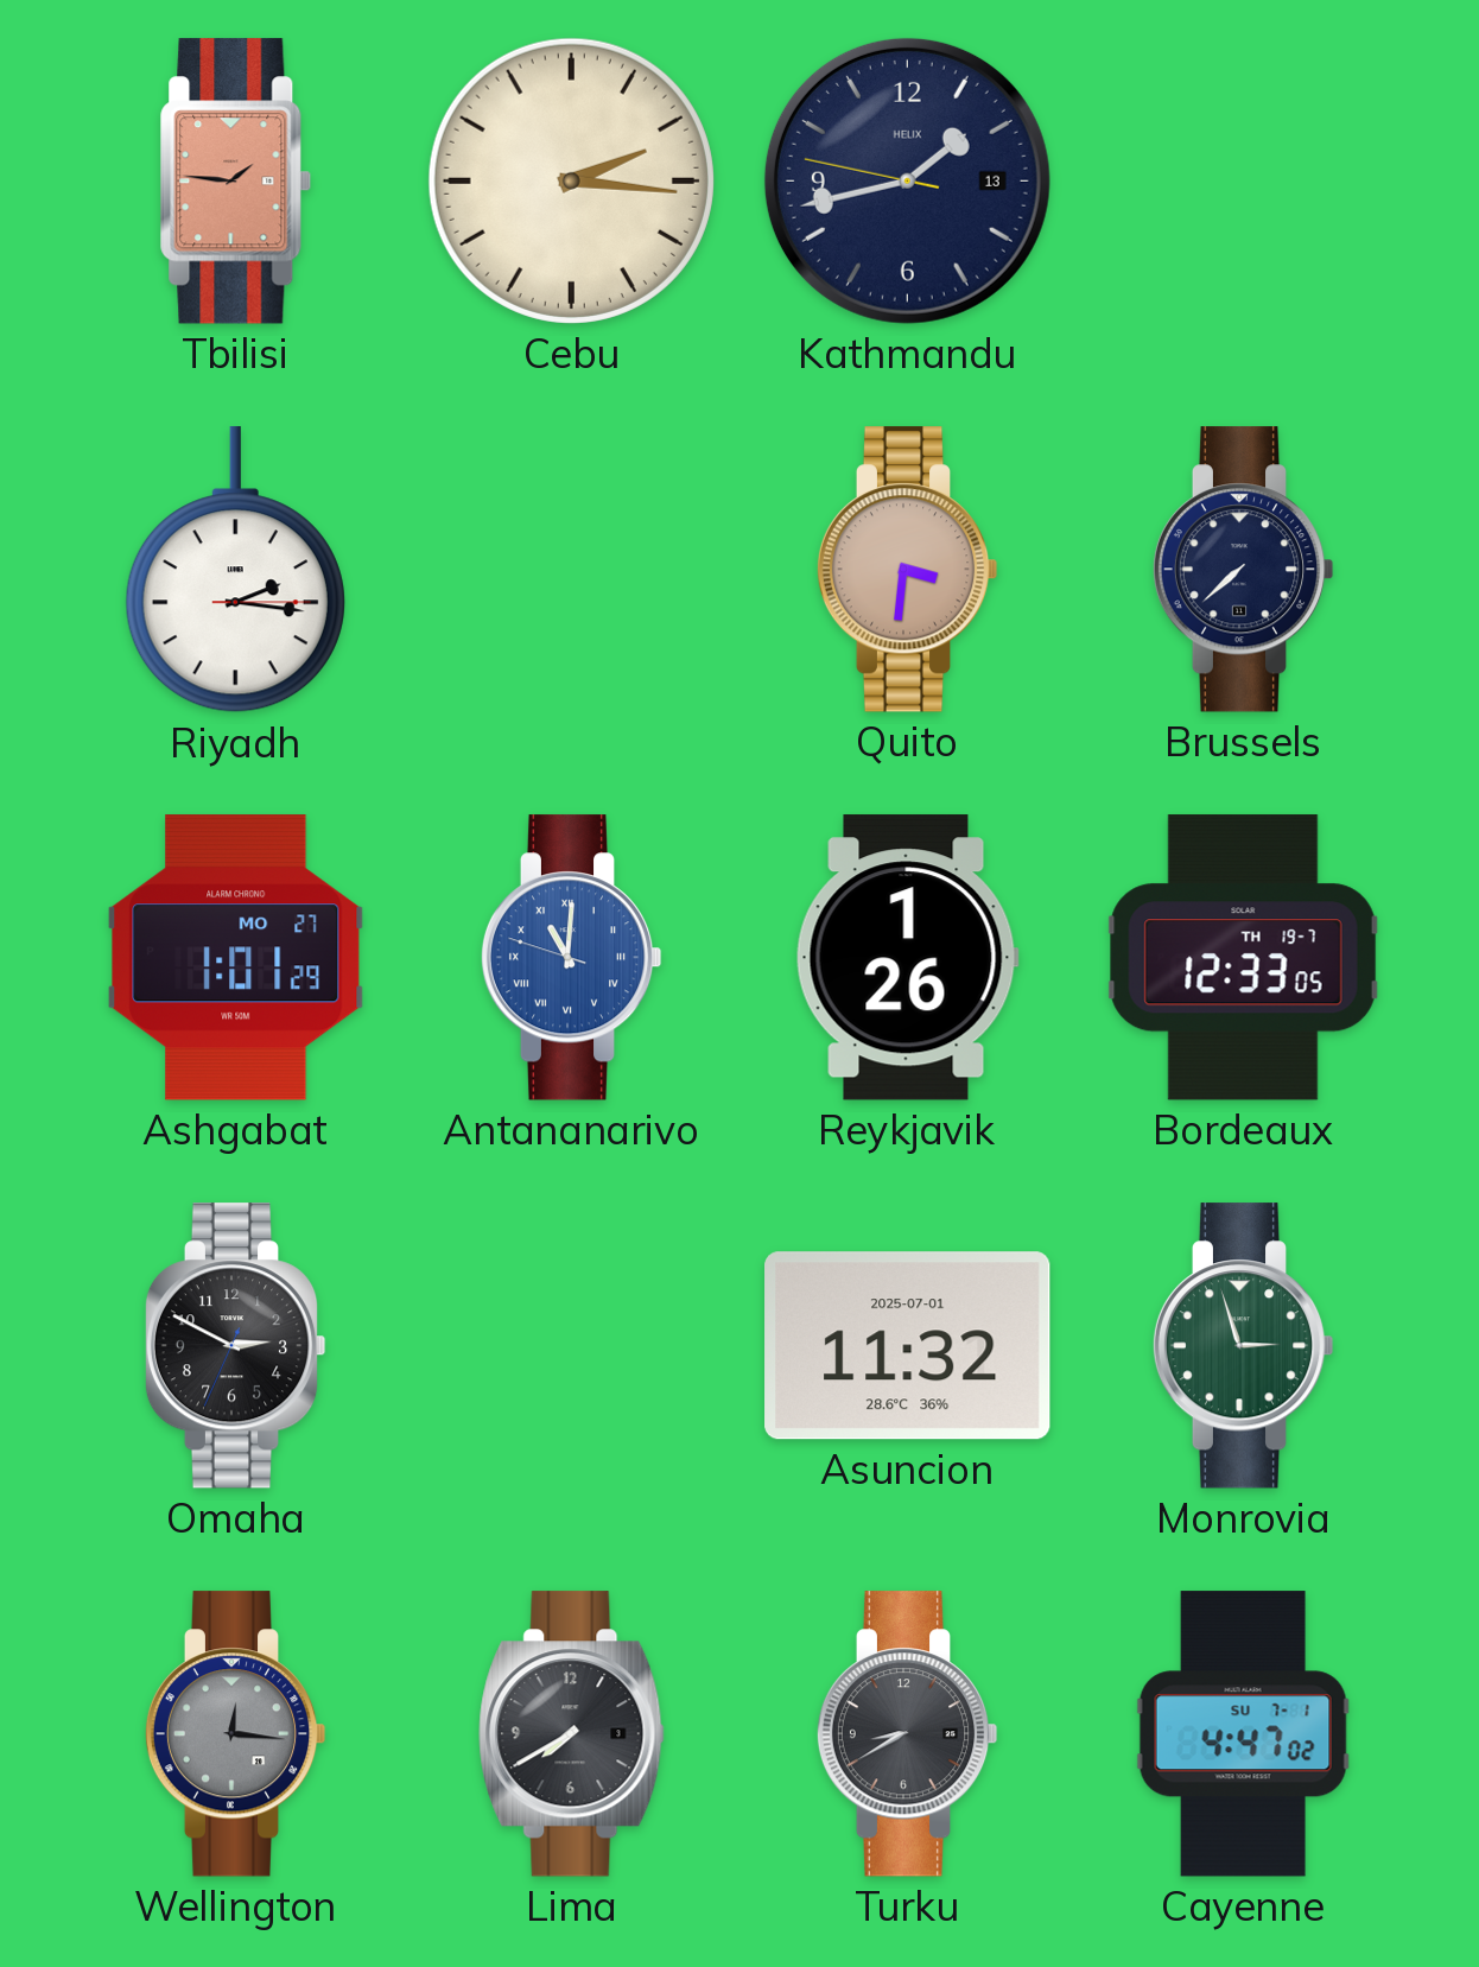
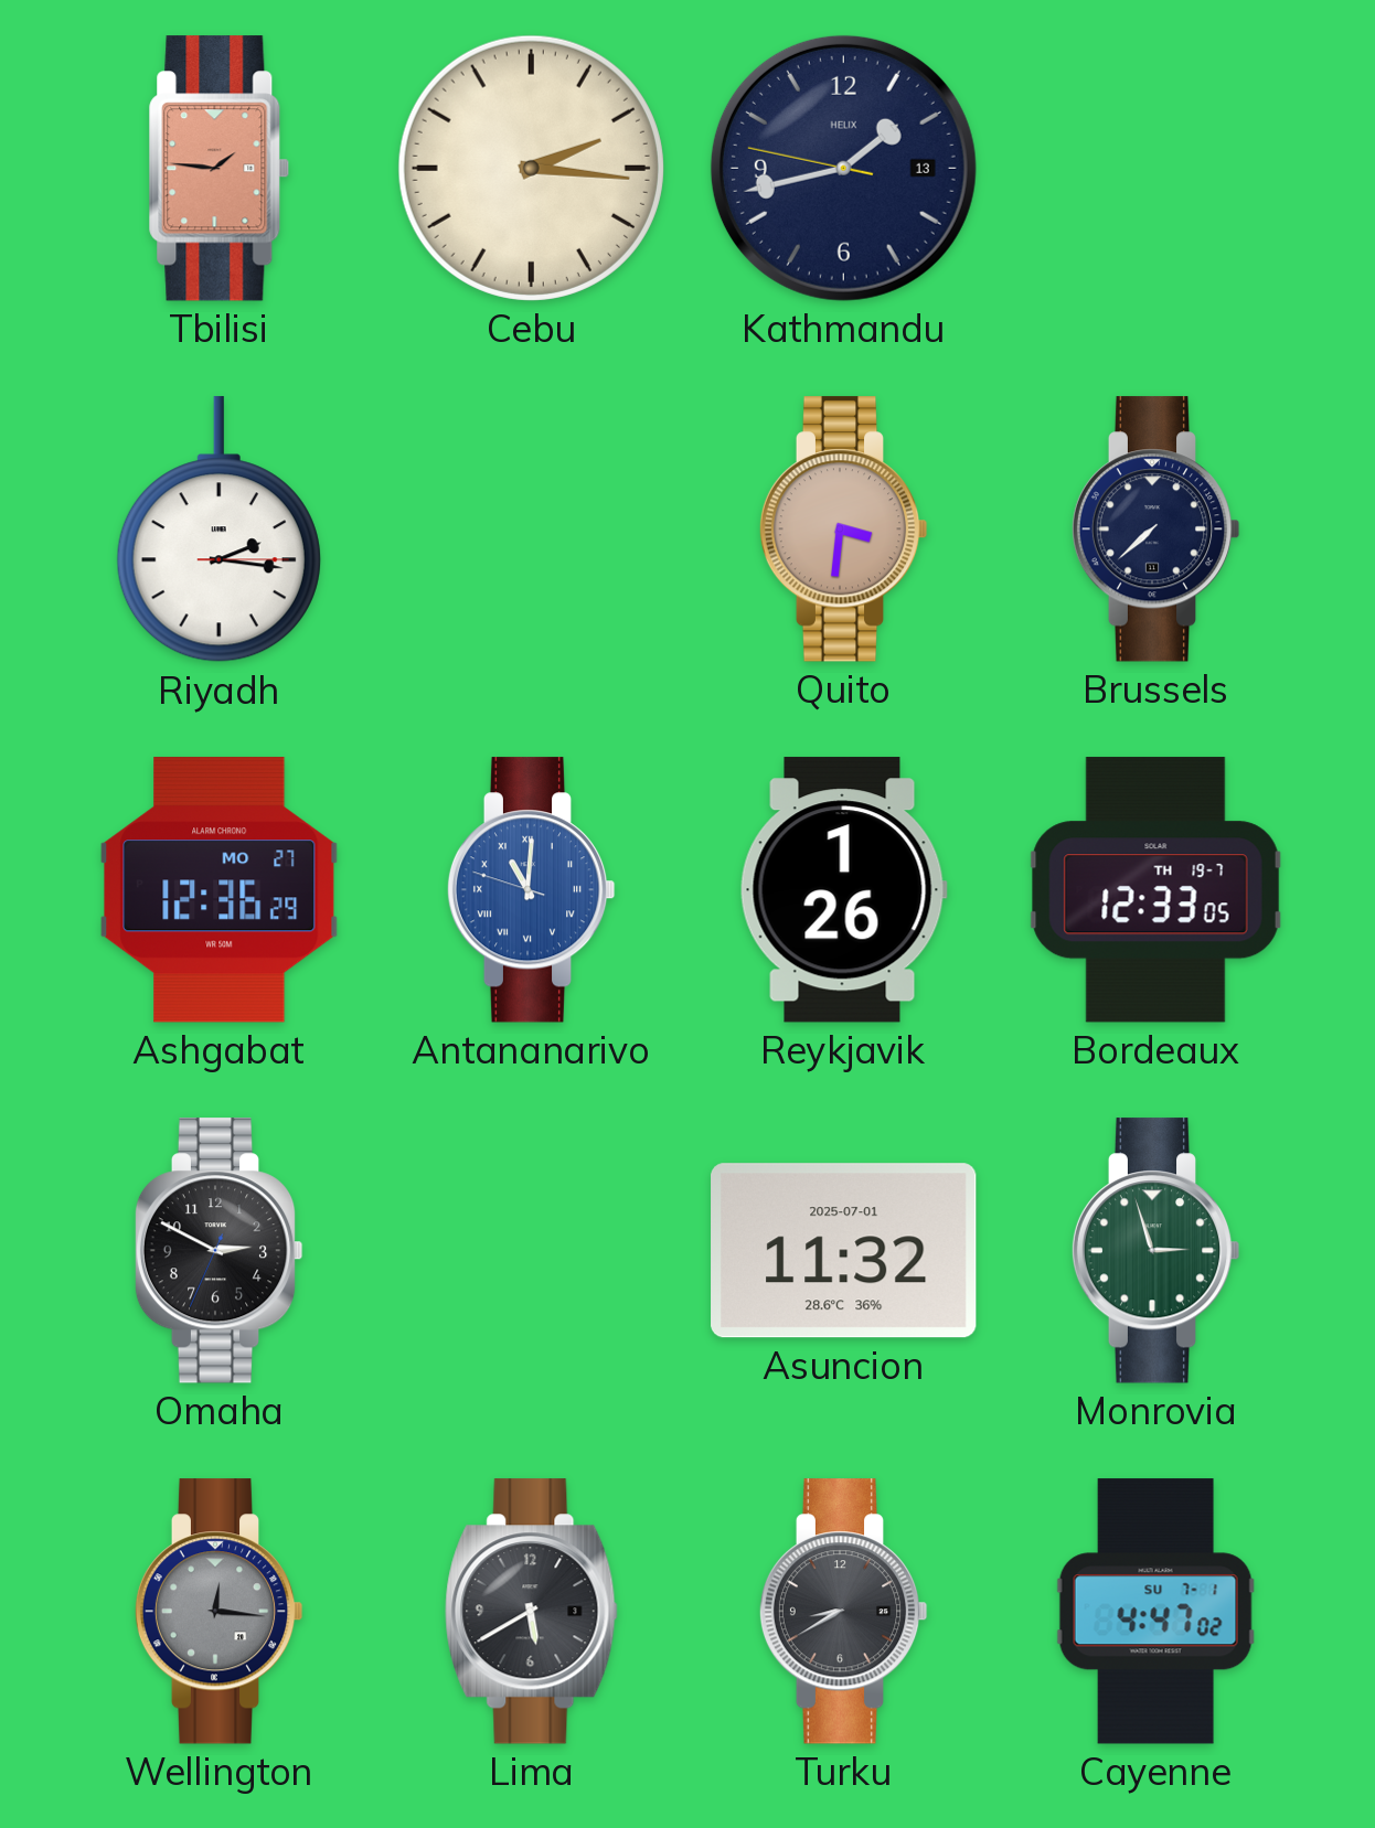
Ashgabat: 1:01 -> 12:36 (220, 890)
Lima: 7:40 -> 5:40 (532, 1612)
